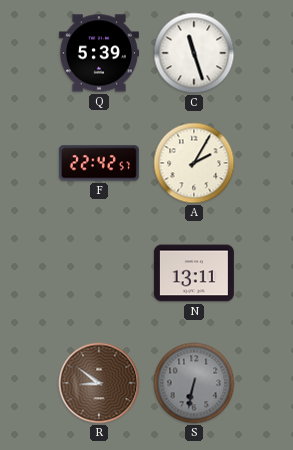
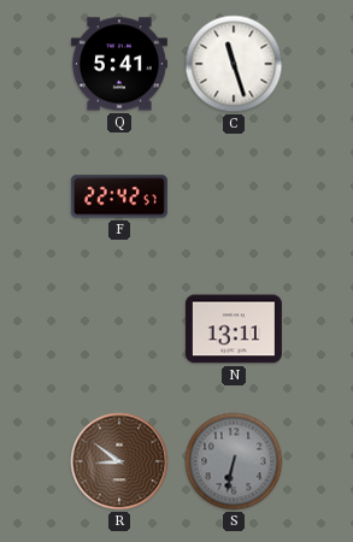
Q: 5:39 -> 5:41 (119, 64)
A: 2:05 -> none (194, 163)
